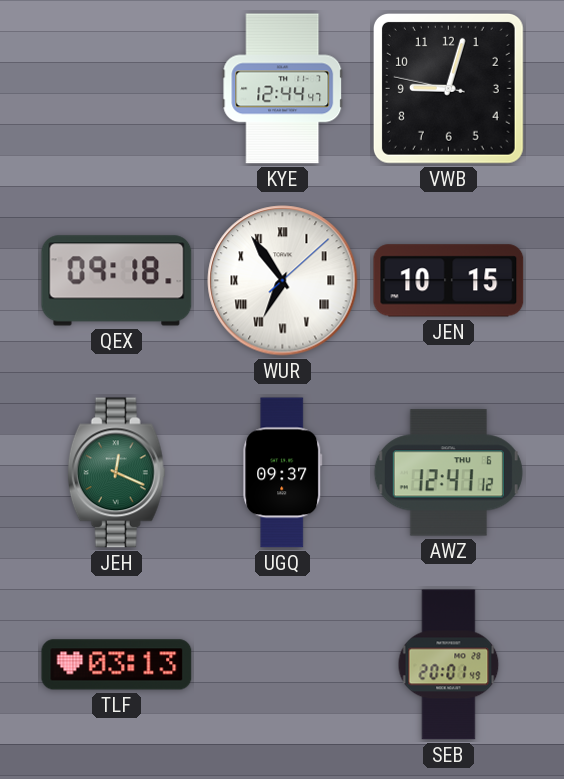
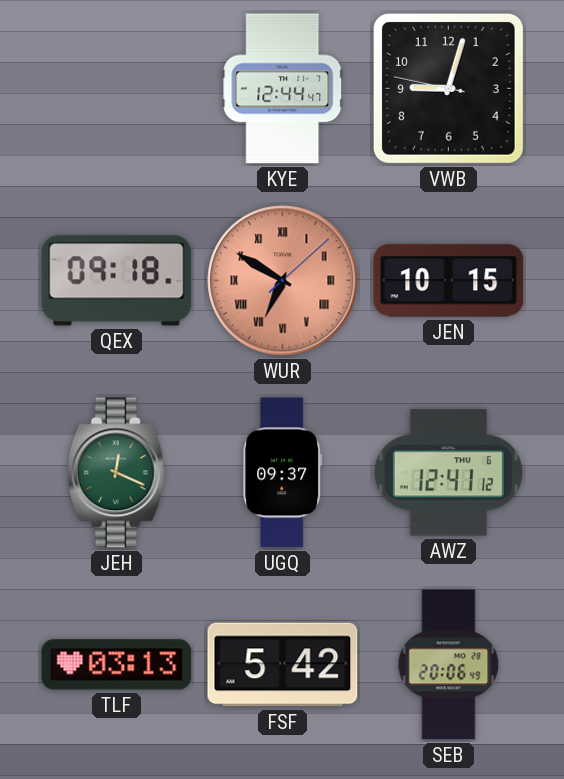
WUR: 6:54 -> 6:50 (283, 281)
WUR dial: white -> salmon (283, 281)
FSF: none -> 5:42 (283, 665)
SEB: 20:01 -> 20:06 (449, 665)
